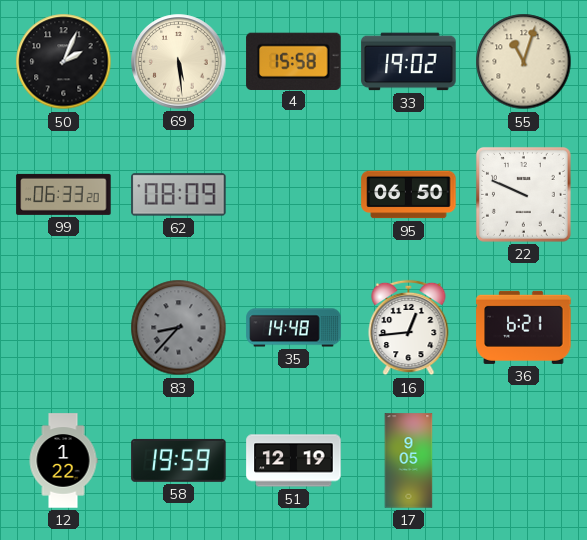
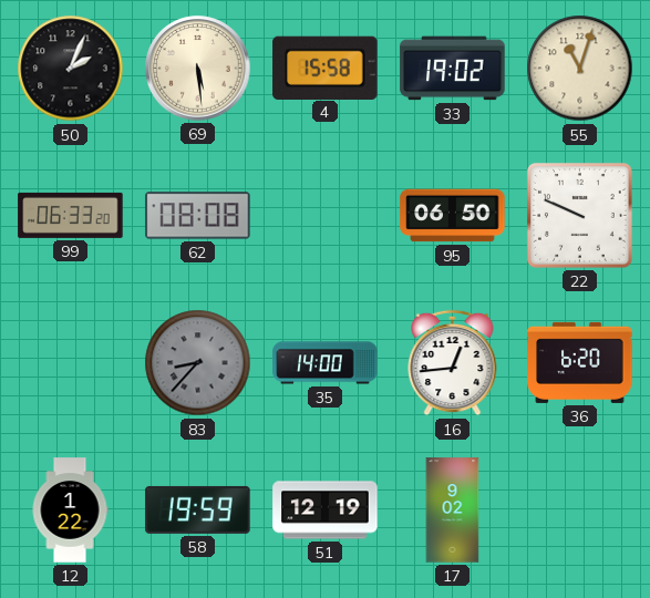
62: 08:09 -> 08:08 (198, 216)
35: 14:48 -> 14:00 (326, 363)
36: 6:21 -> 6:20 (580, 362)
17: 9:05 -> 9:02 (453, 511)
